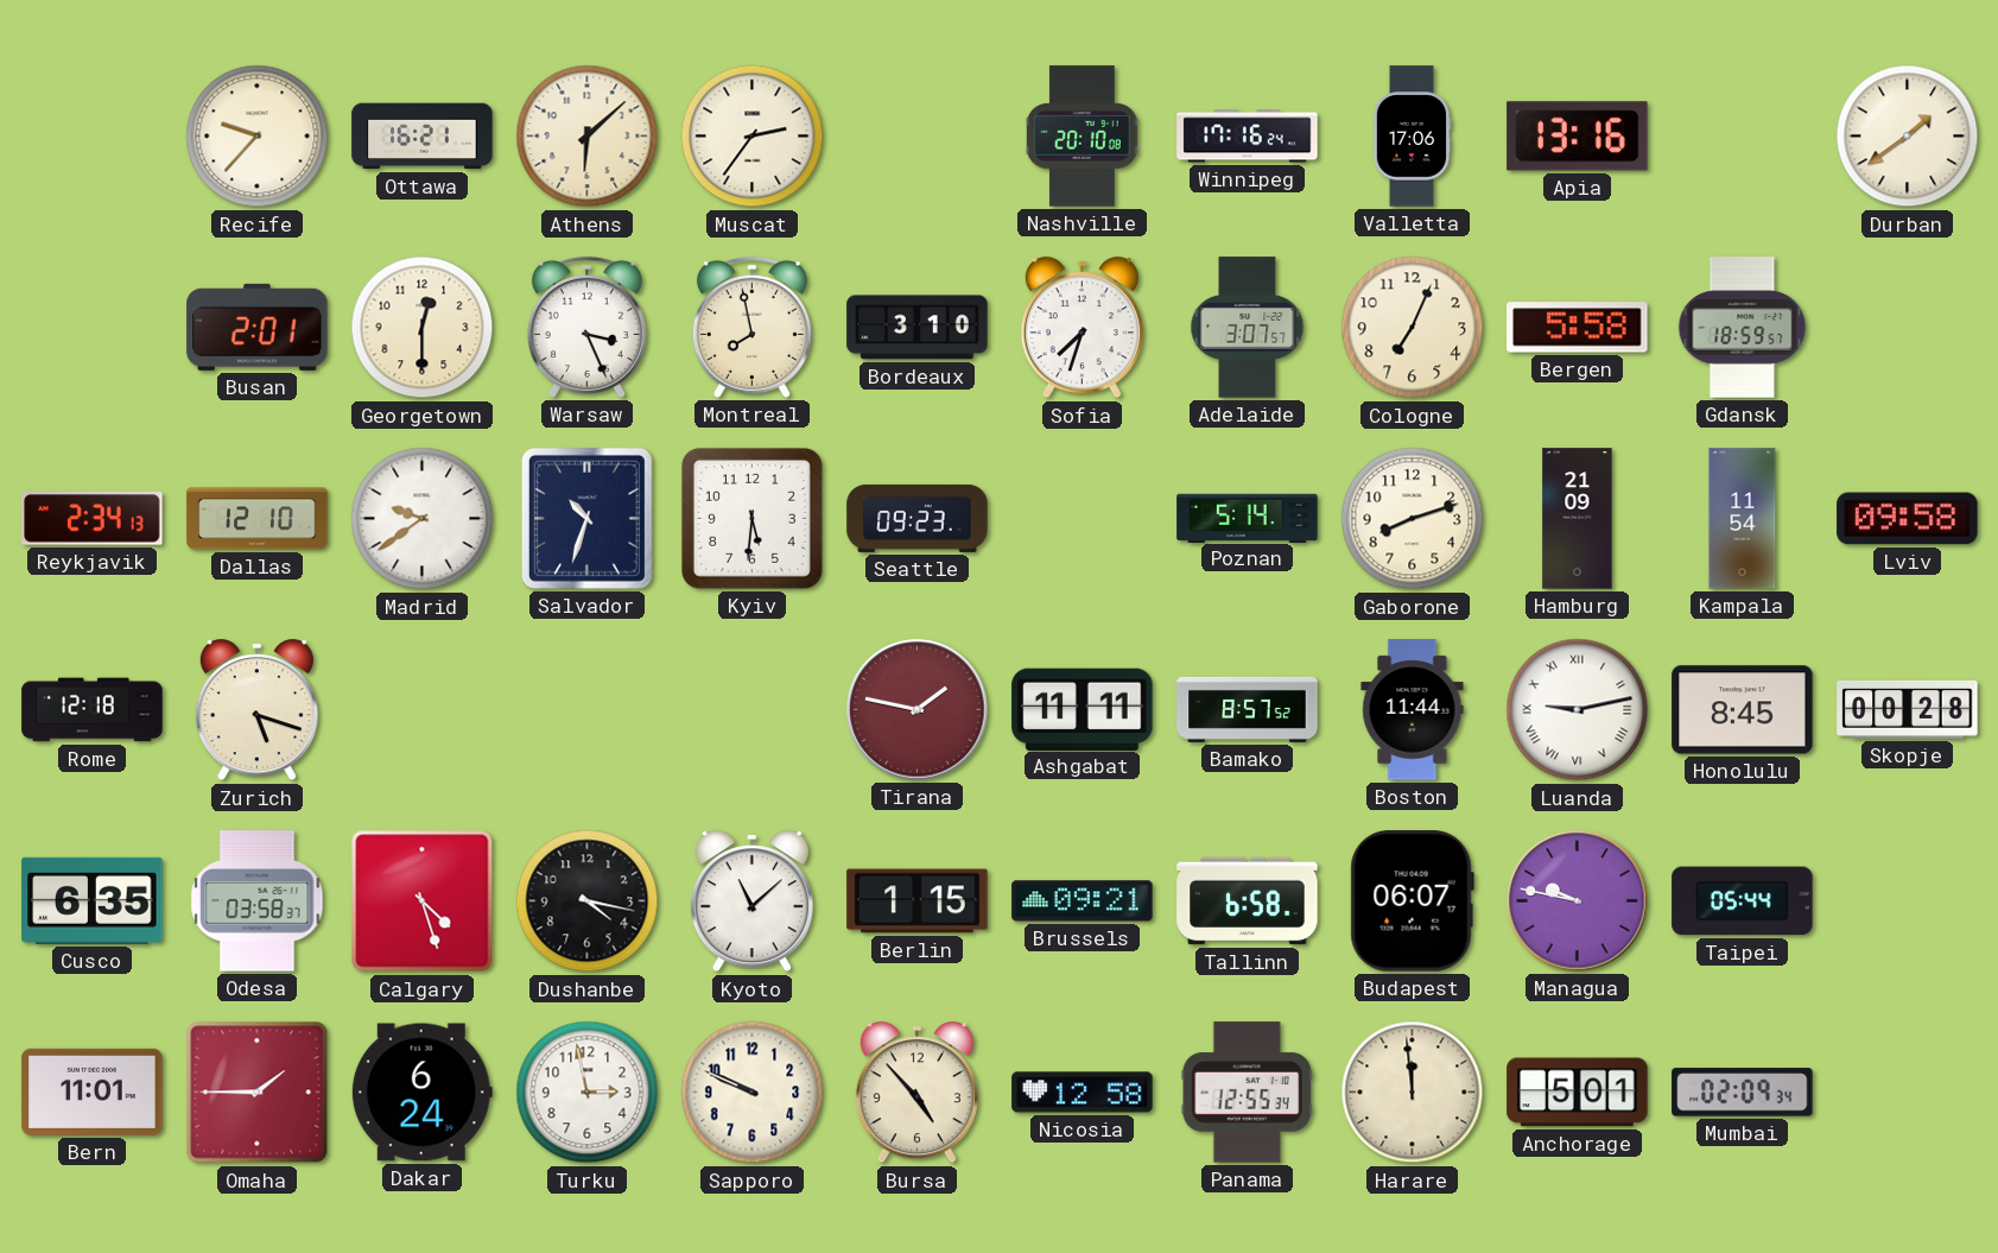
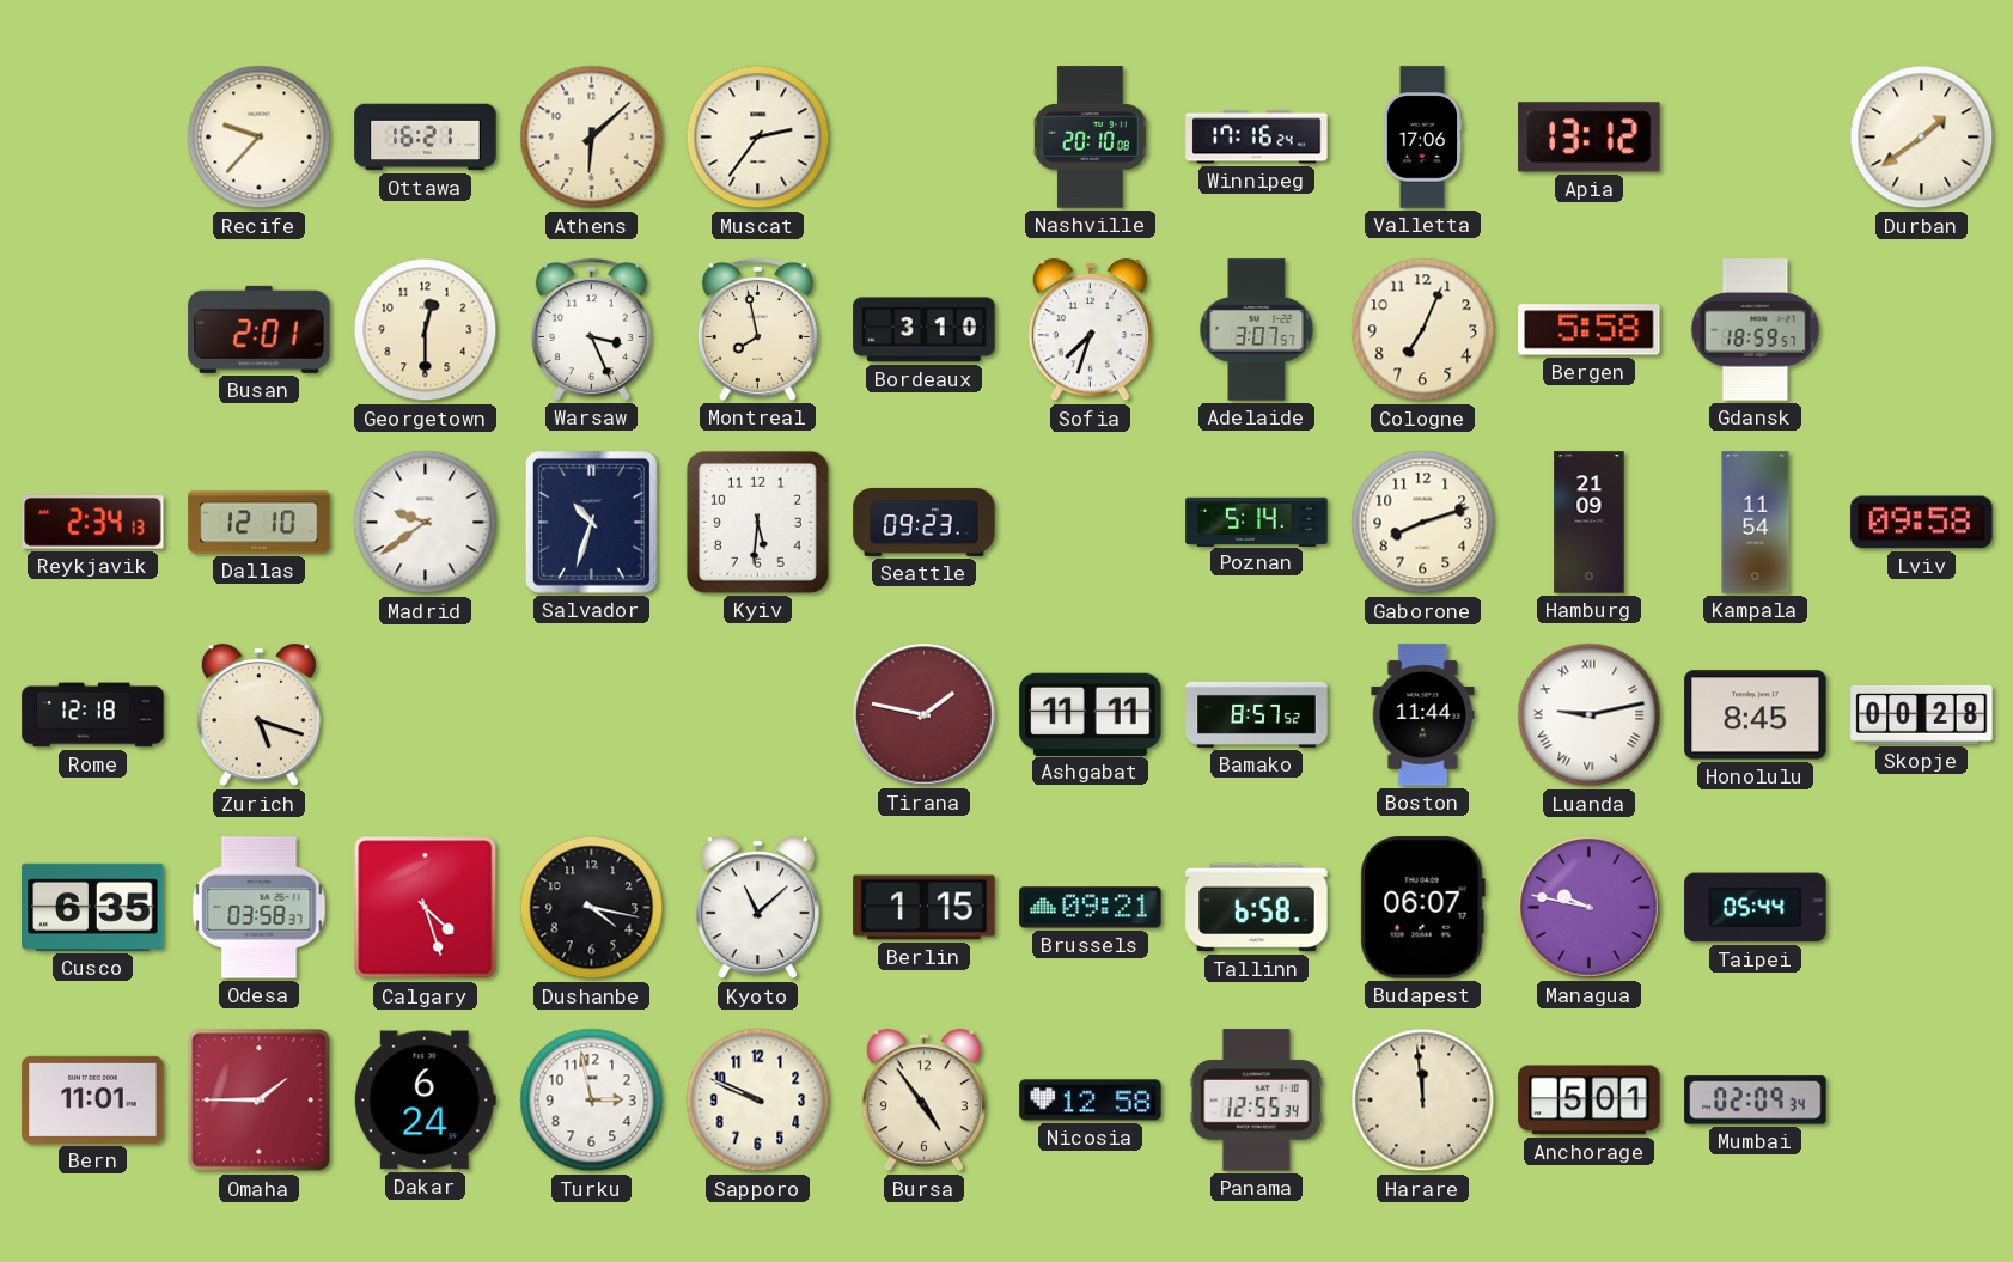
Apia: 13:16 -> 13:12 (1590, 138)
Bursa: 4:53 -> 4:54 (923, 1101)
